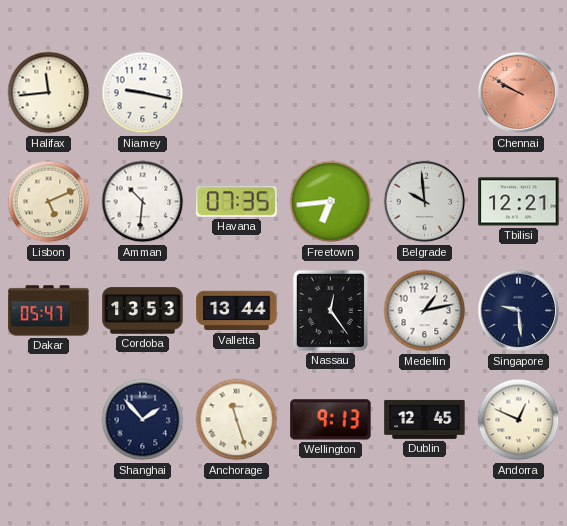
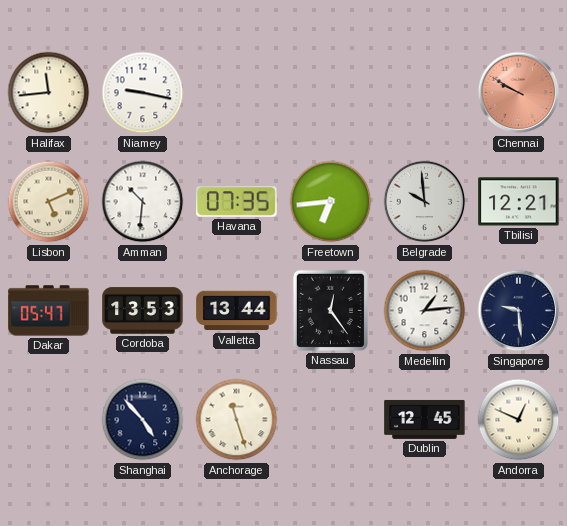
Medellin: 1:13 -> 1:14 (425, 311)
Shanghai: 1:53 -> 4:53 (143, 420)
Wellington: 9:13 -> none (331, 420)
